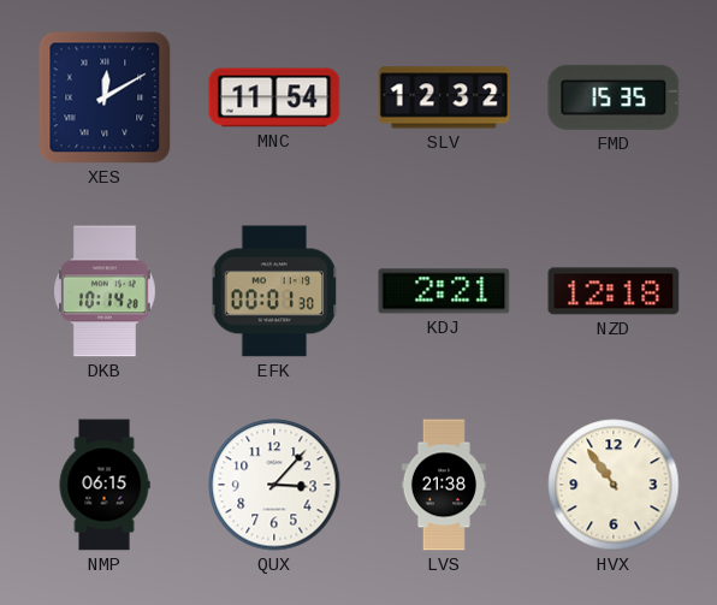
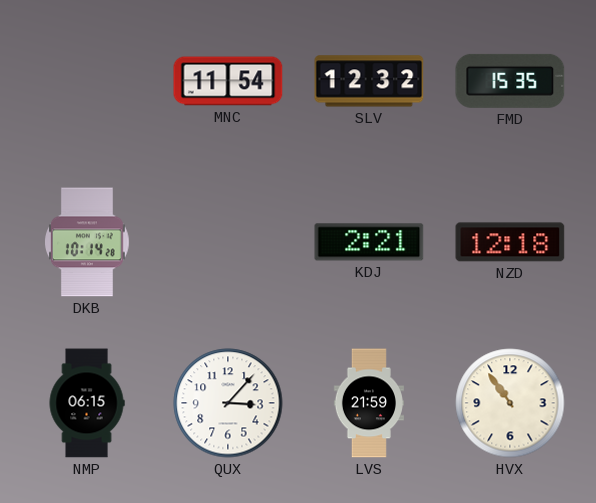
XES: 12:10 -> none (105, 97)
EFK: 00:01 -> none (274, 291)
LVS: 21:38 -> 21:59 (369, 403)
